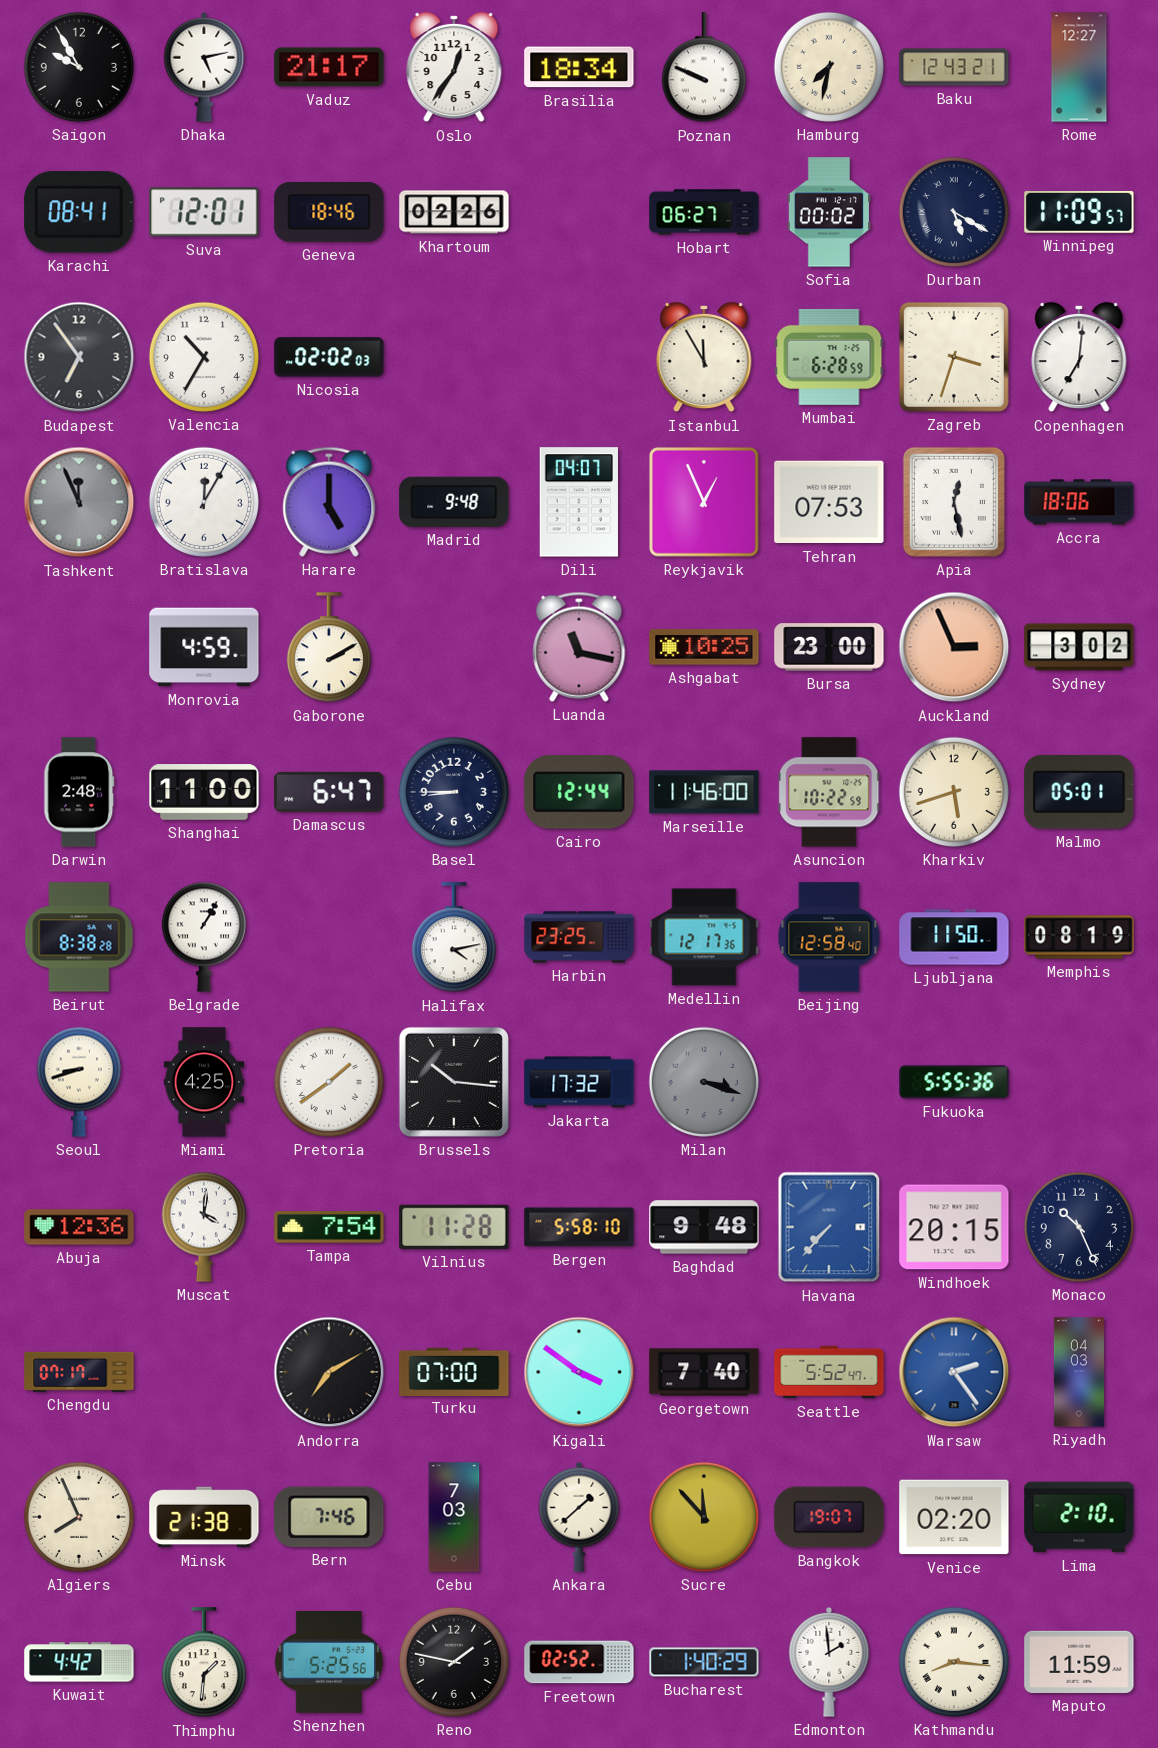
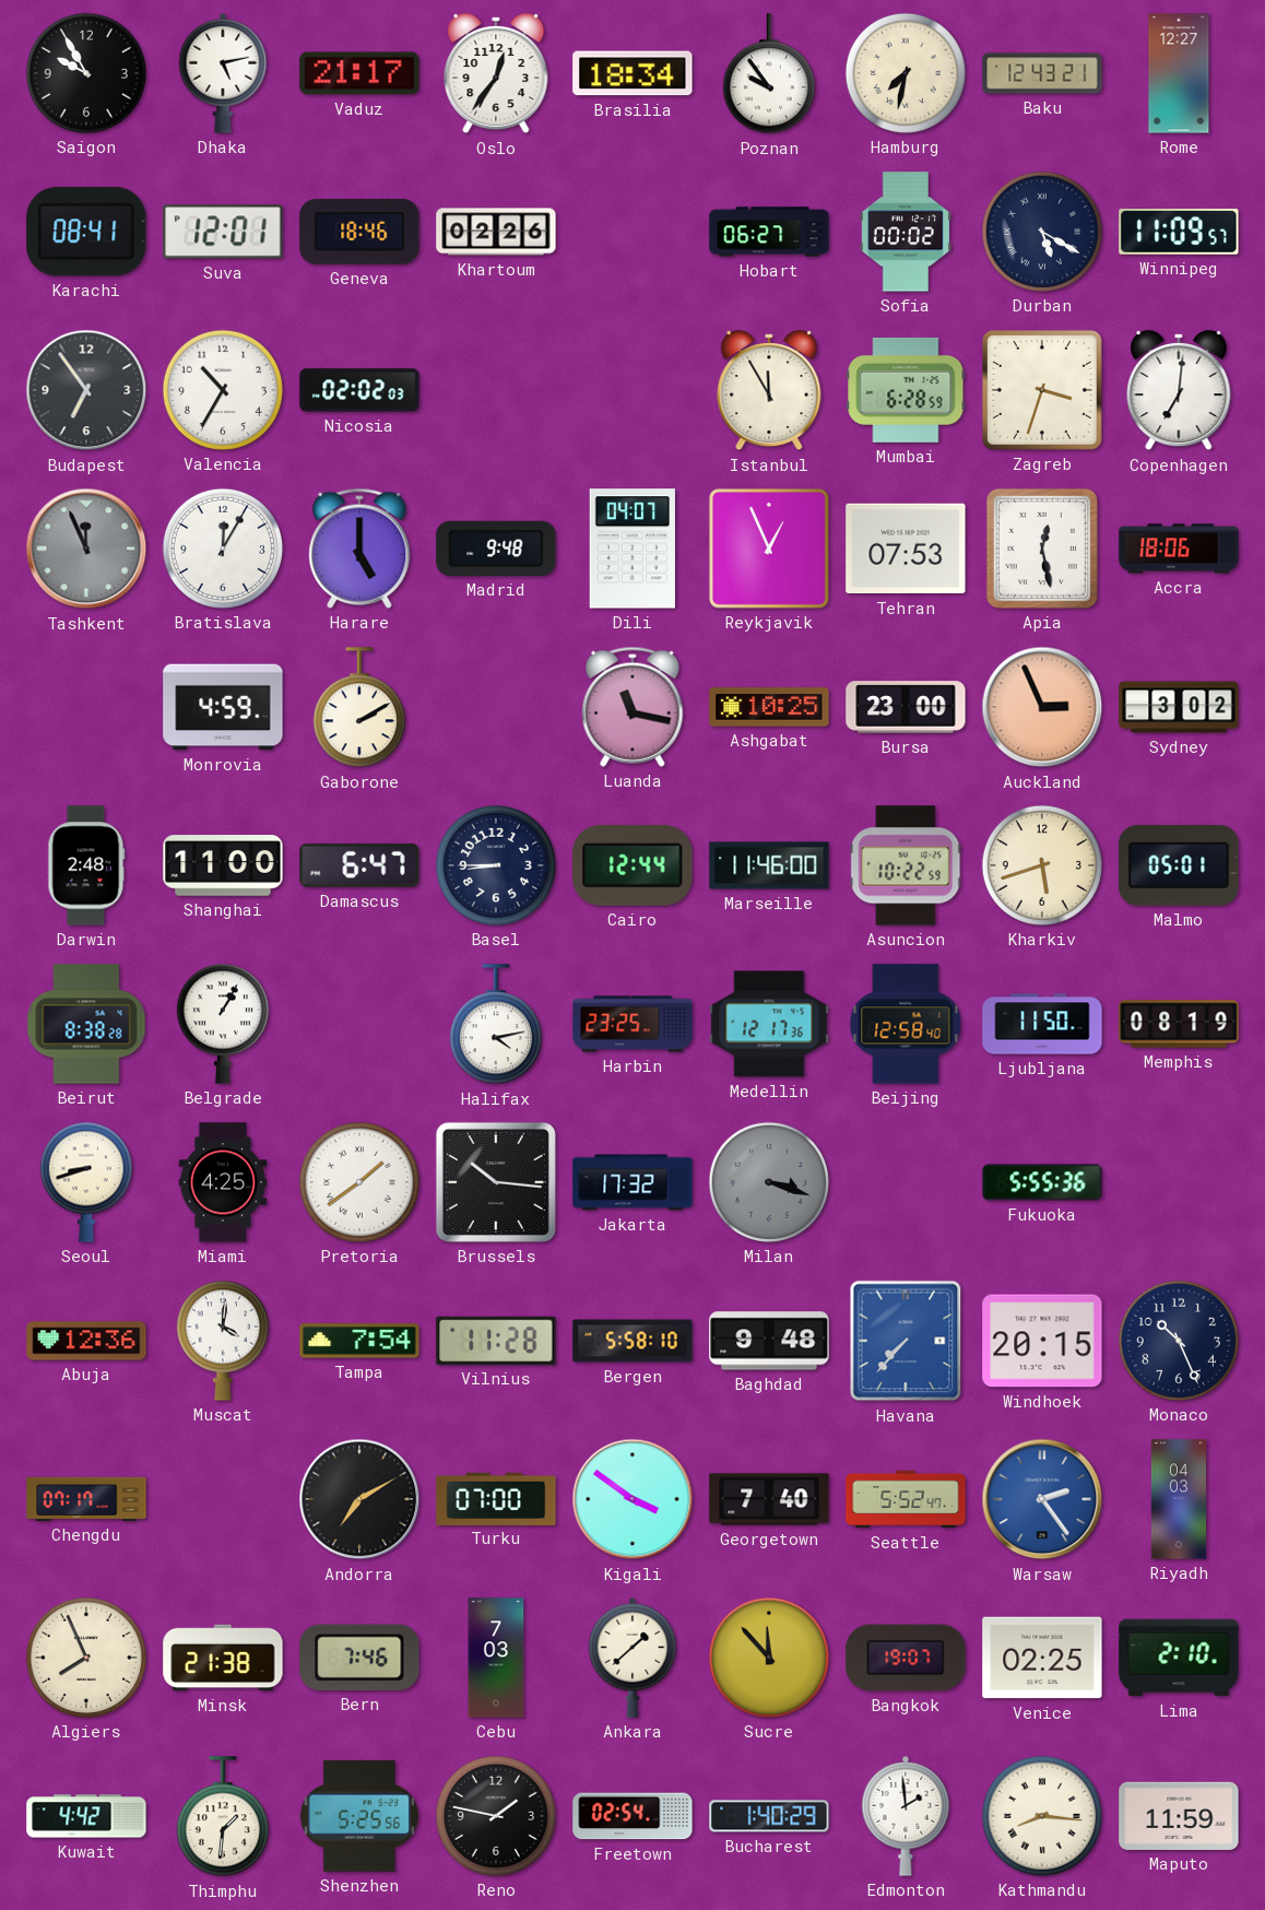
Poznan: 9:49 -> 9:54 (769, 74)
Venice: 02:20 -> 02:25 (1042, 1658)
Freetown: 02:52 -> 02:54 (632, 1816)
